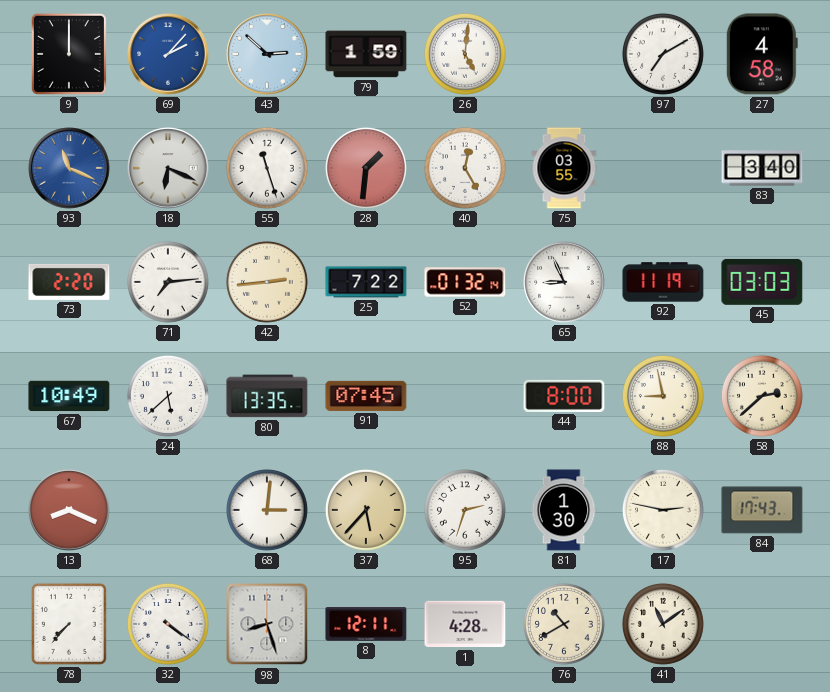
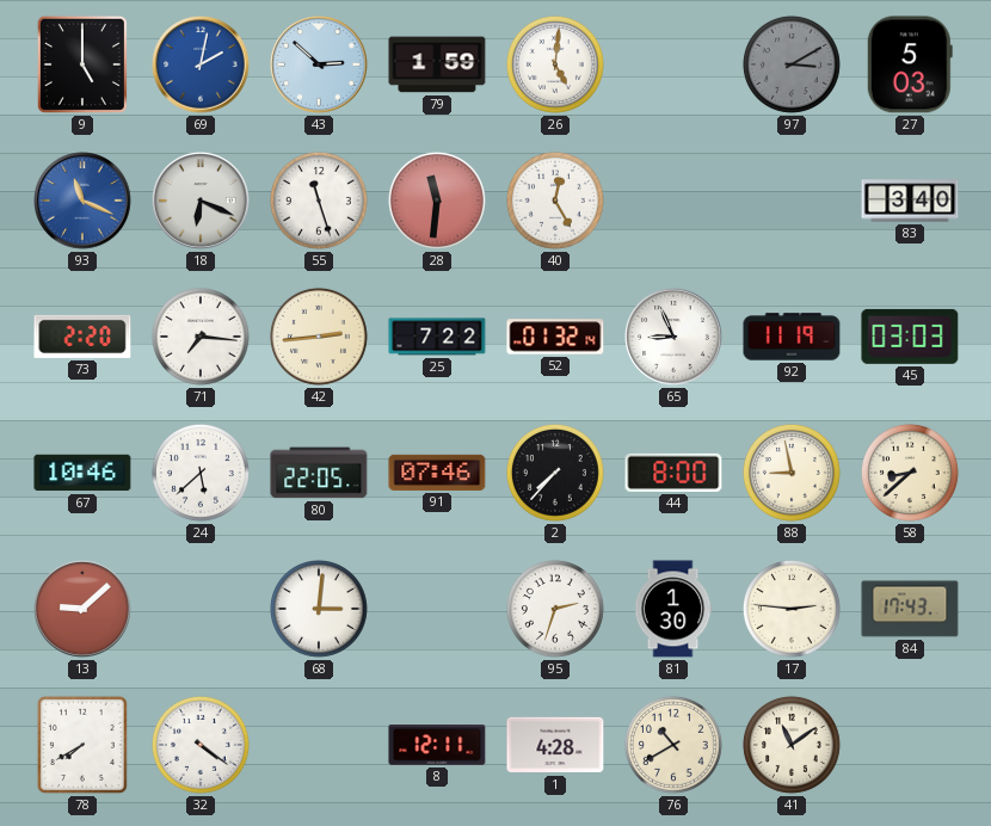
9: 12:00 -> 5:00 (82, 64)
69: 2:07 -> 2:02 (201, 64)
97: 7:10 -> 3:10 (792, 64)
97 dial: white -> grey (792, 64)
27: 4:58 -> 5:03 (910, 64)
28: 1:31 -> 11:31 (437, 201)
75: 03:55 -> none (564, 168)
71: 7:14 -> 7:16 (201, 337)
67: 10:49 -> 10:46 (82, 473)
80: 13:35 -> 22:05 (319, 473)
91: 07:45 -> 07:46 (437, 473)
2: none -> 7:37 (555, 473)
58: 2:38 -> 8:38 (910, 473)
13: 8:19 -> 9:08 (82, 609)
37: 5:37 -> none (366, 510)
17: 2:47 -> 2:46 (792, 609)
78: 7:37 -> 7:40 (82, 745)
98: 8:27 -> none (267, 624)
